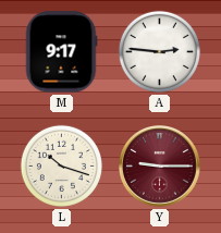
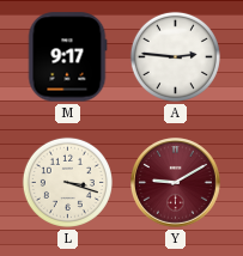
L: 10:18 -> 3:18 (67, 182)
Y: 9:15 -> 9:10 (176, 183)
